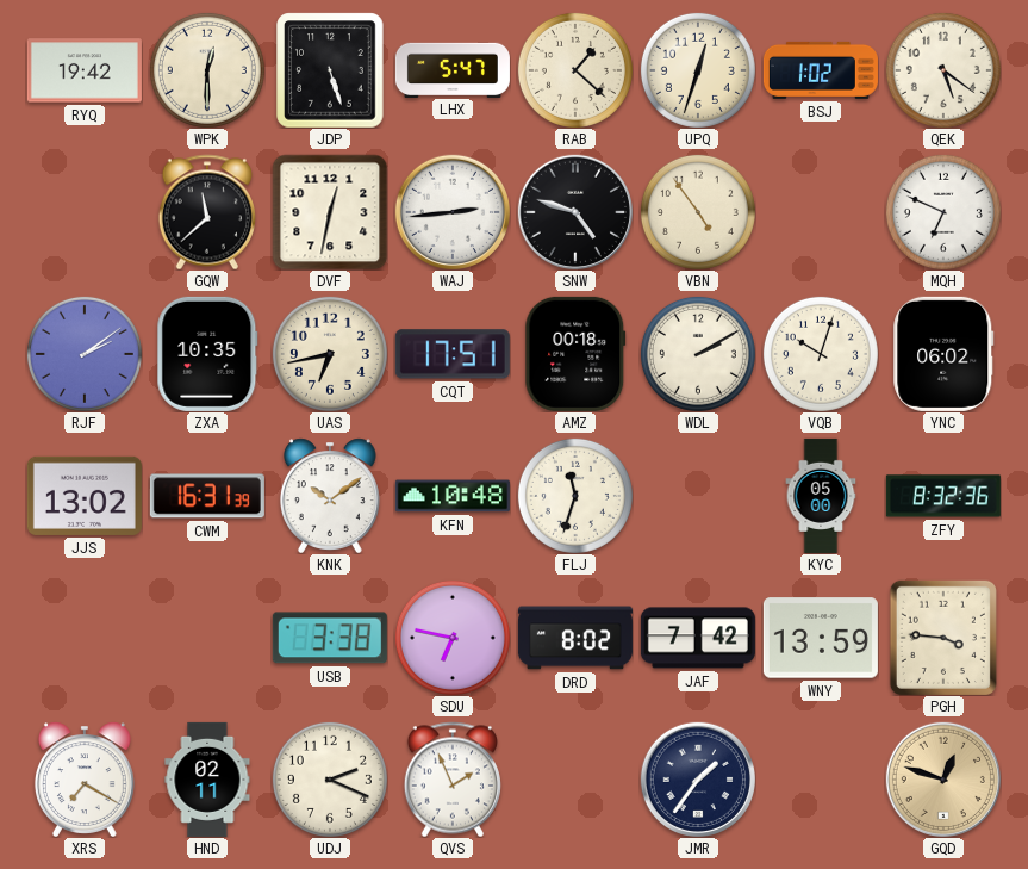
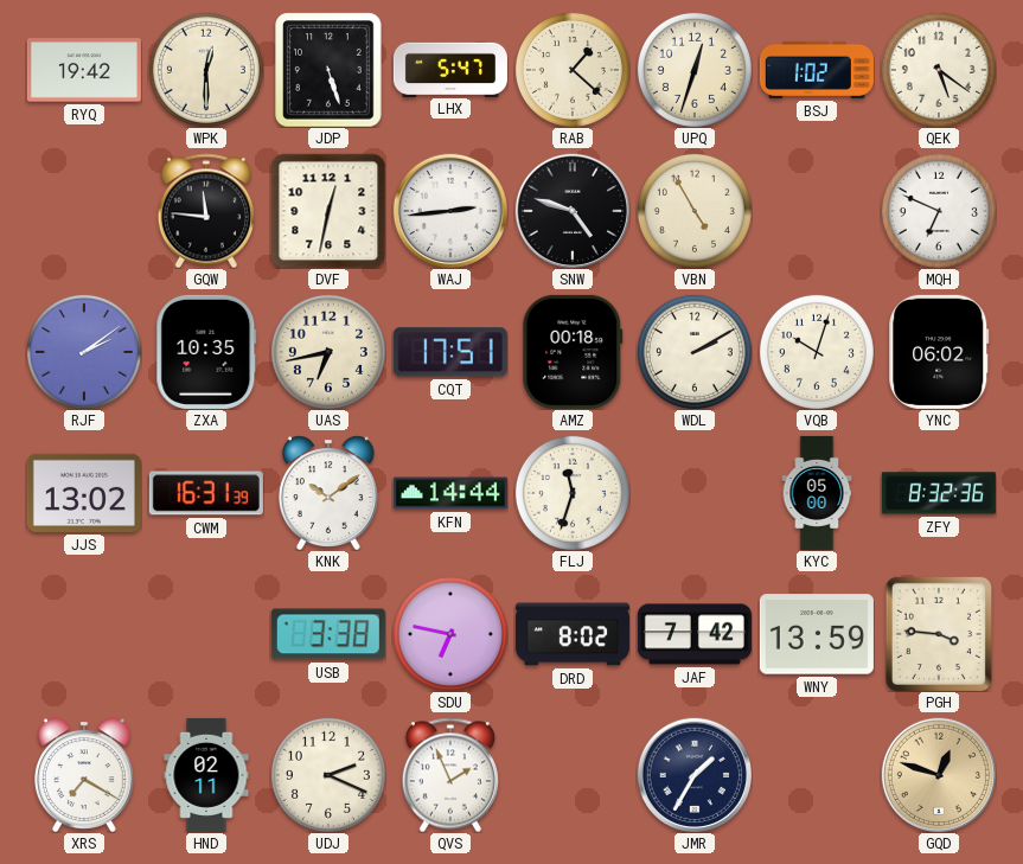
GQW: 11:38 -> 11:46 (206, 211)
VBN: 4:54 -> 4:55 (695, 211)
KFN: 10:48 -> 14:44 (450, 493)
JMR: 1:36 -> 1:35 (695, 775)
